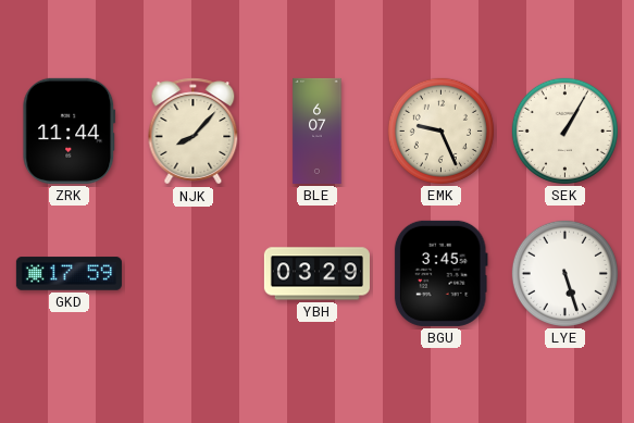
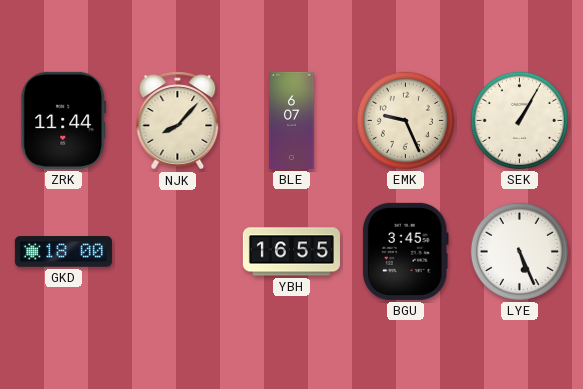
GKD: 17:59 -> 18:00 (63, 252)
YBH: 03:29 -> 16:55 (291, 252)
LYE: 5:27 -> 5:26 (519, 251)
